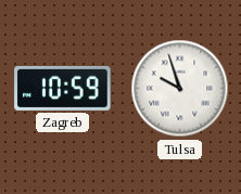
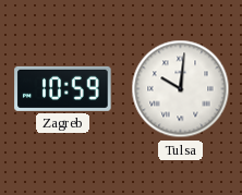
Tulsa: 9:57 -> 10:01 (181, 89)
